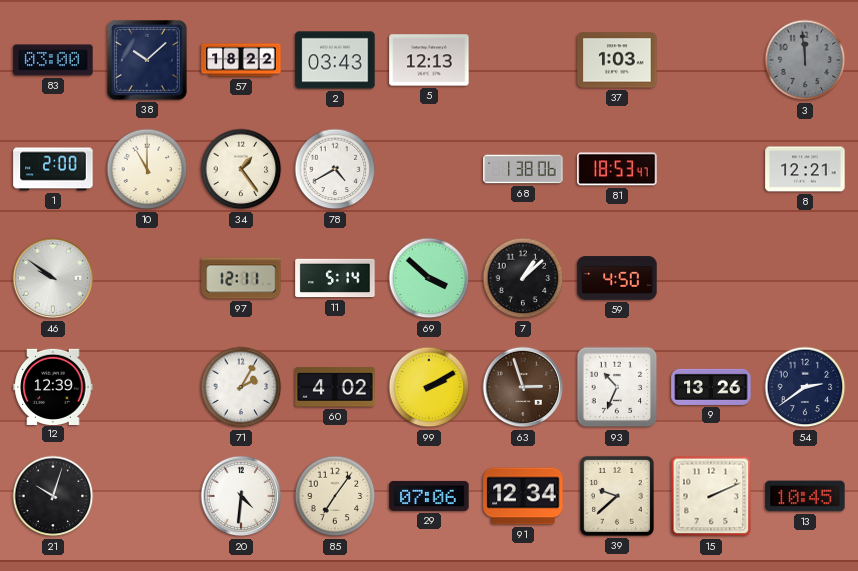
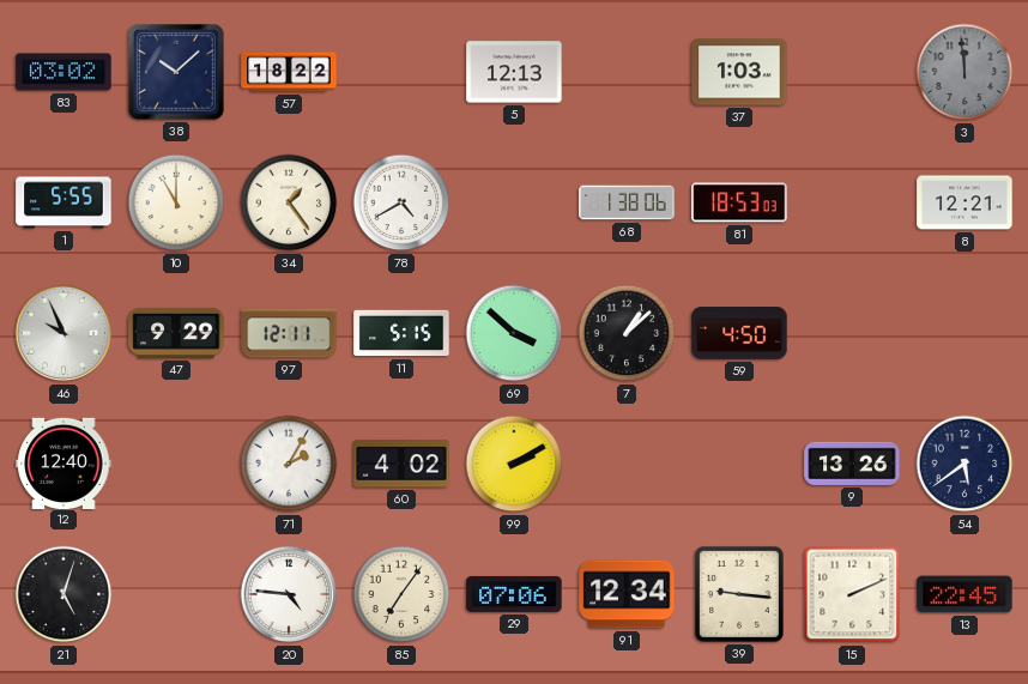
83: 03:00 -> 03:02 (64, 72)
2: 03:43 -> none (335, 60)
1: 2:00 -> 5:55 (64, 202)
81: 18:53:47 -> 18:53:03 (739, 202)
46: 9:51 -> 9:56 (64, 333)
47: none -> 9:29 (176, 333)
11: 5:14 -> 5:15 (401, 333)
12: 12:39 -> 12:40 (64, 462)
63: 2:57 -> none (523, 387)
93: 10:34 -> none (617, 387)
54: 2:39 -> 5:39 (964, 464)
21: 10:03 -> 5:03 (64, 594)
20: 4:31 -> 4:46 (289, 594)
39: 9:38 -> 9:16 (739, 594)
13: 10:45 -> 22:45 (964, 594)
